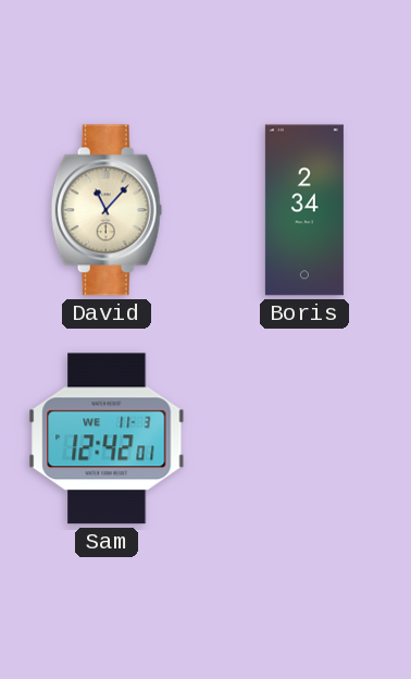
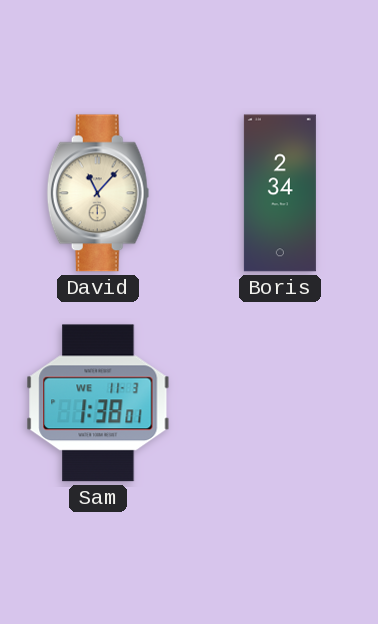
Sam: 12:42 -> 1:38 (98, 403)
